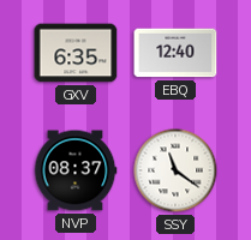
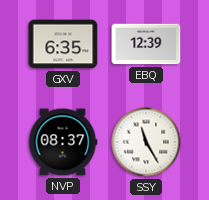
EBQ: 12:40 -> 12:39 (146, 44)
SSY: 11:21 -> 11:25 (146, 142)
